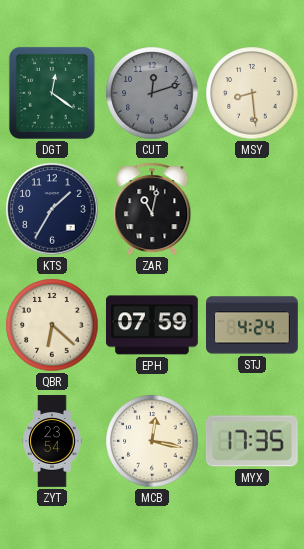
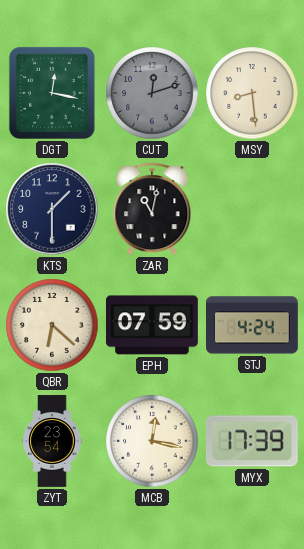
DGT: 12:21 -> 12:17 (52, 93)
KTS: 1:35 -> 1:30 (52, 209)
MYX: 17:35 -> 17:39 (252, 441)
